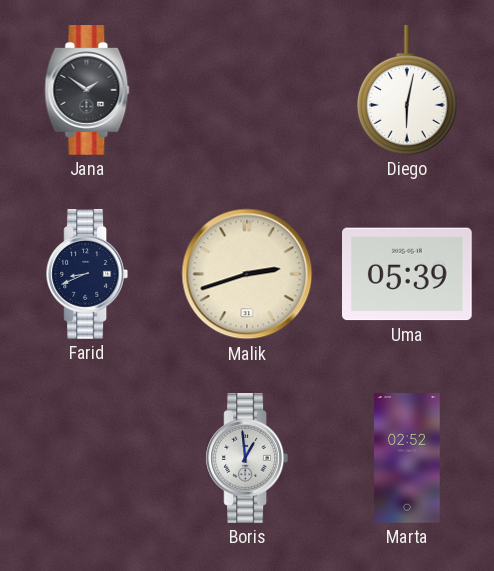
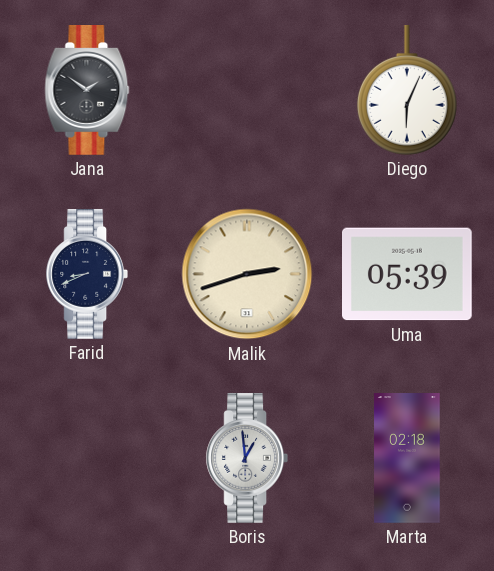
Diego: 6:02 -> 6:04 (407, 91)
Marta: 02:52 -> 02:18 (407, 458)
